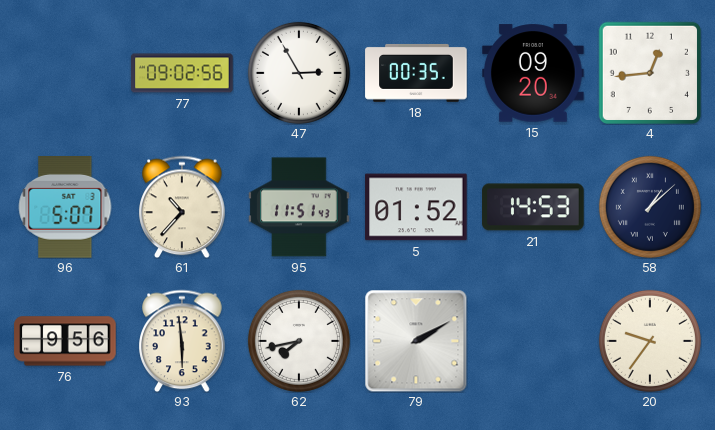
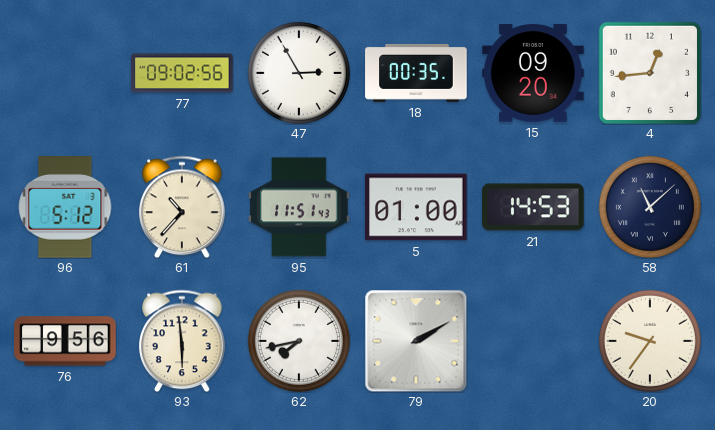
96: 5:07 -> 5:12 (65, 208)
5: 01:52 -> 01:00 (416, 207)
58: 1:08 -> 11:08 (650, 207)
